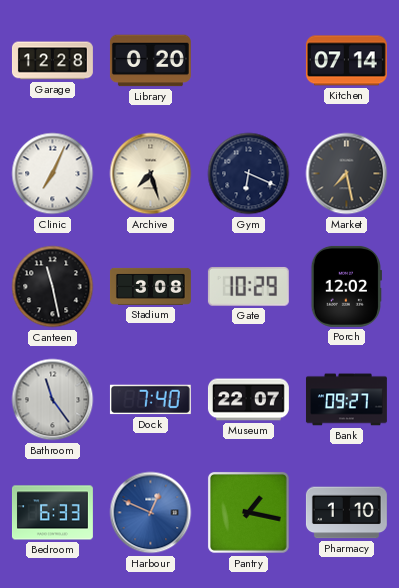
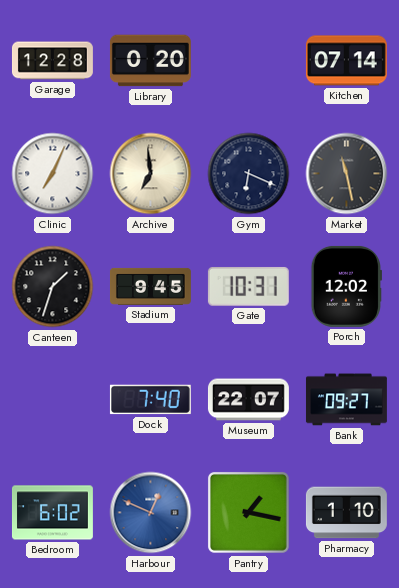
Archive: 7:27 -> 6:59 (151, 174)
Market: 7:28 -> 11:28 (347, 174)
Canteen: 11:28 -> 1:33 (53, 287)
Stadium: 3:08 -> 9:45 (150, 286)
Gate: 10:29 -> 10:31 (248, 286)
Bathroom: 11:24 -> none (53, 400)
Bedroom: 6:33 -> 6:02 (52, 513)
